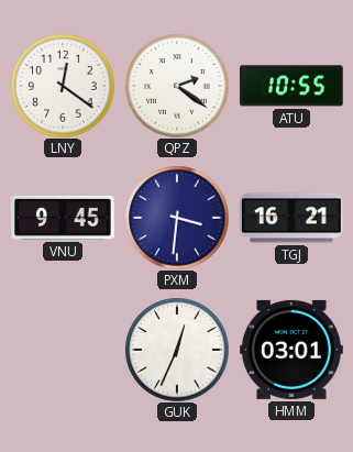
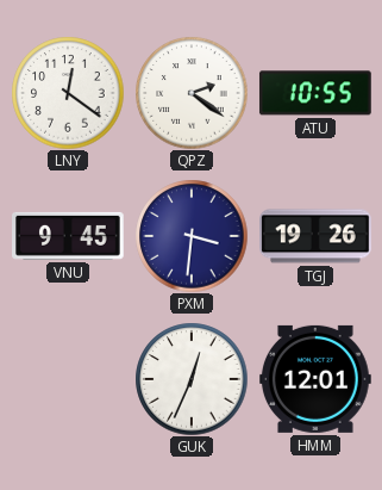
TGJ: 16:21 -> 19:26 (315, 236)
HMM: 03:01 -> 12:01 (317, 379)
